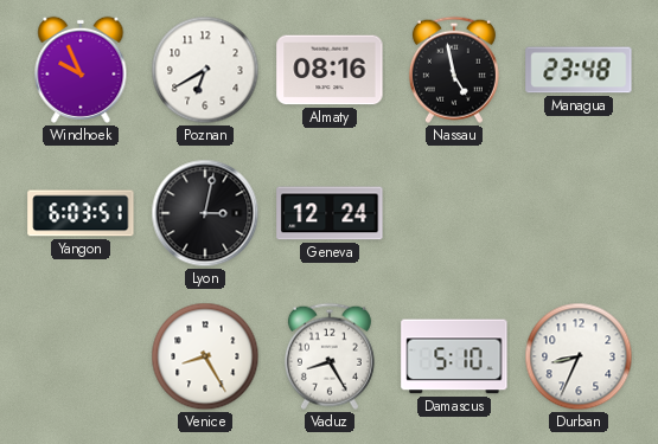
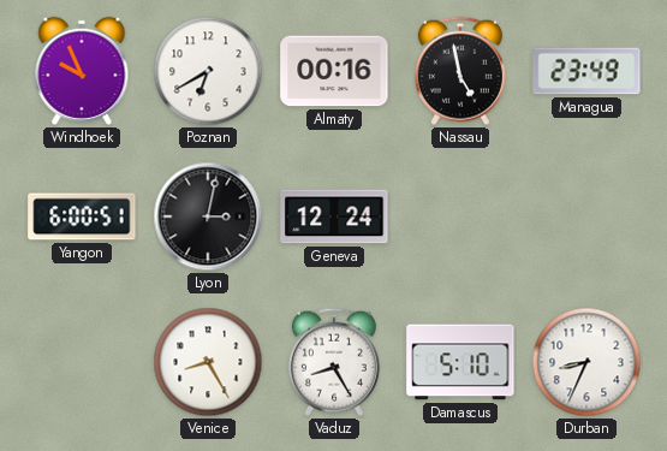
Almaty: 08:16 -> 00:16 (334, 71)
Managua: 23:48 -> 23:49 (586, 71)
Yangon: 6:03 -> 6:00 (82, 216)
